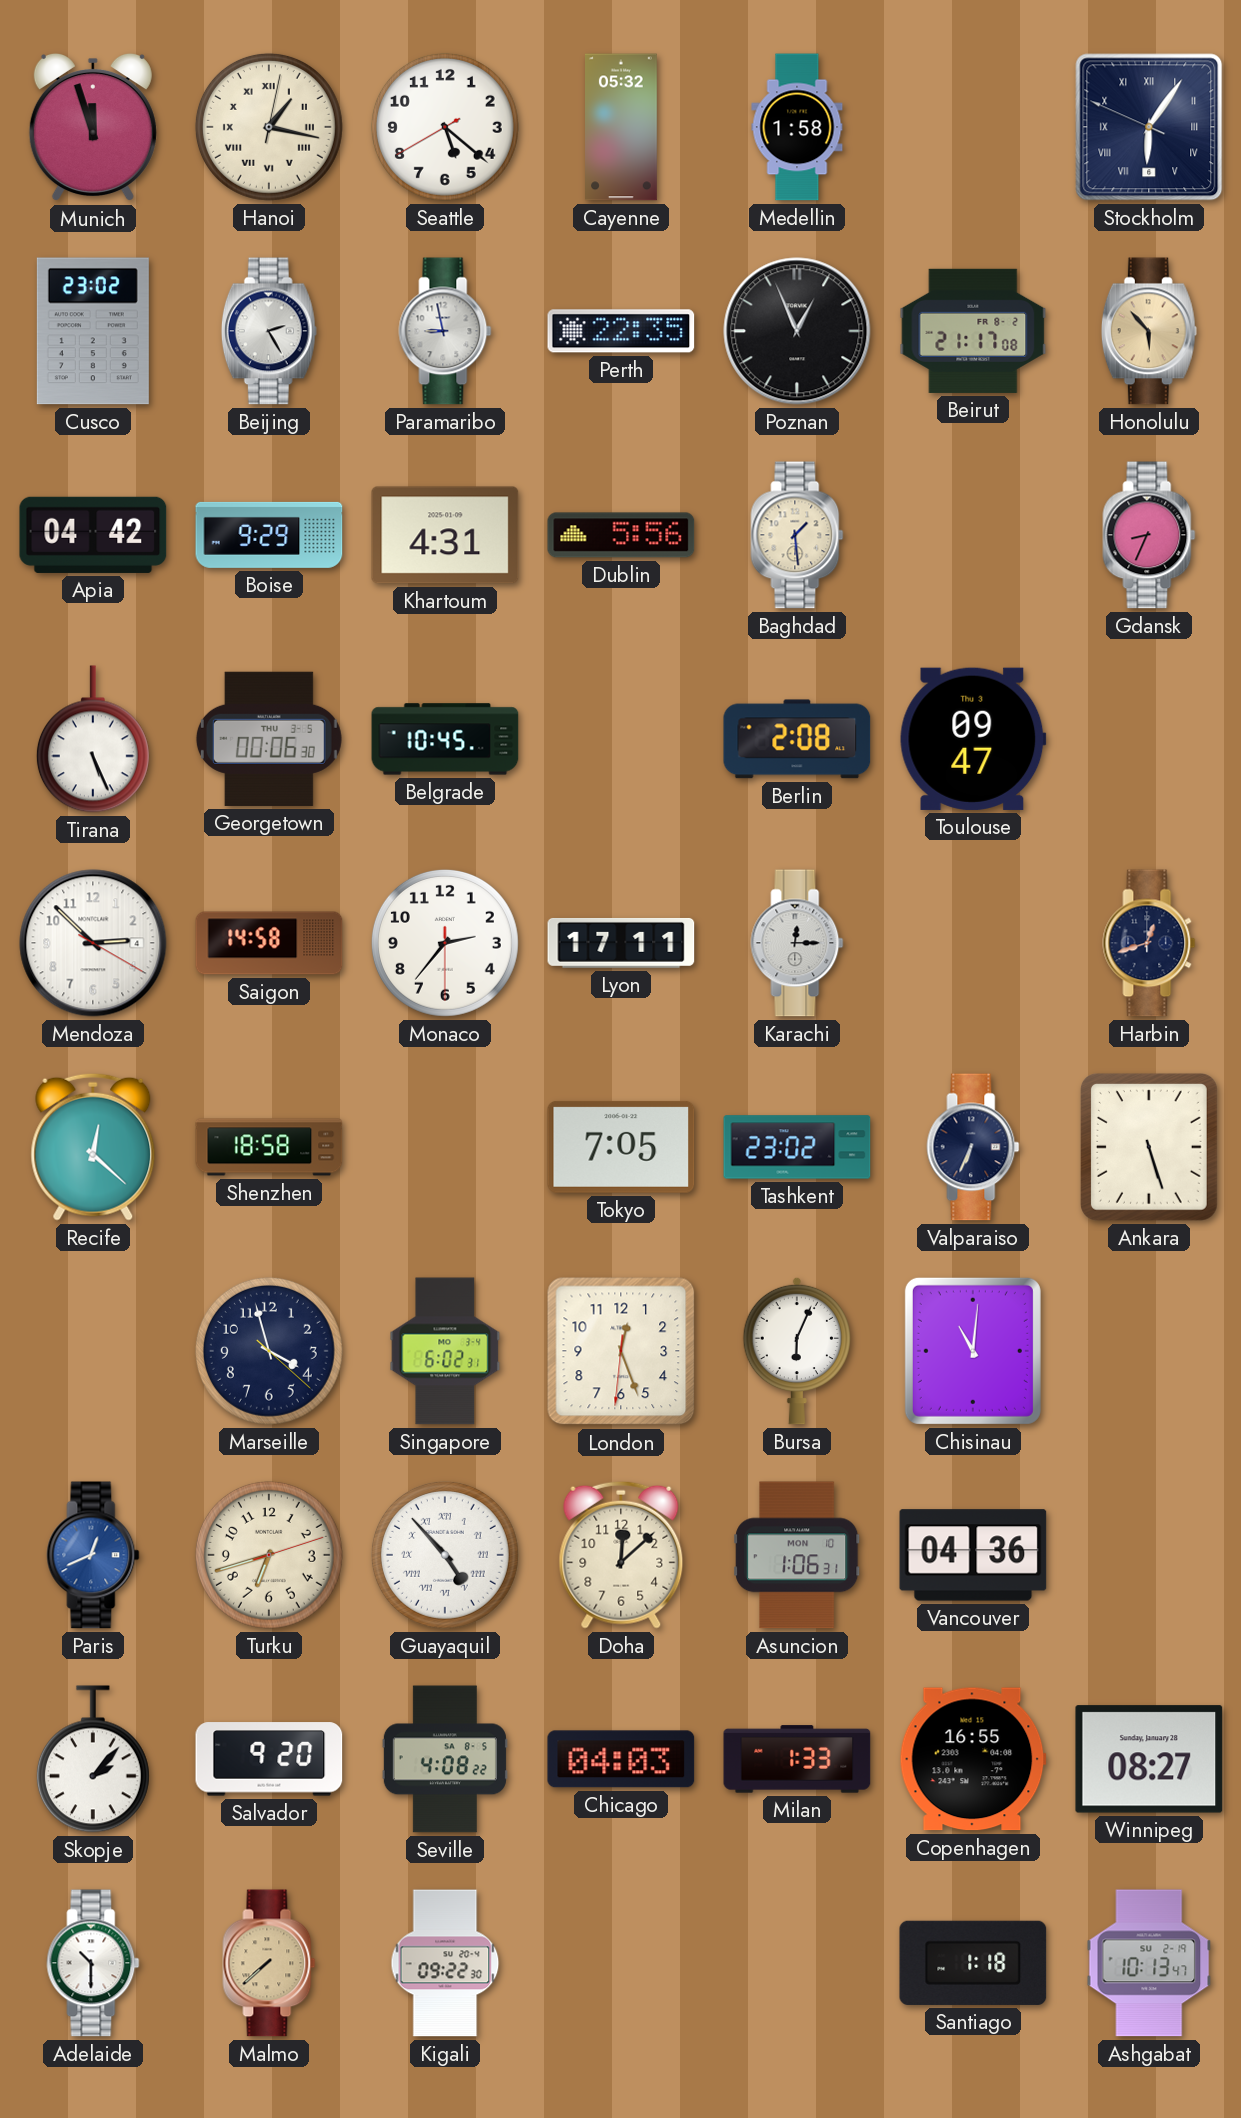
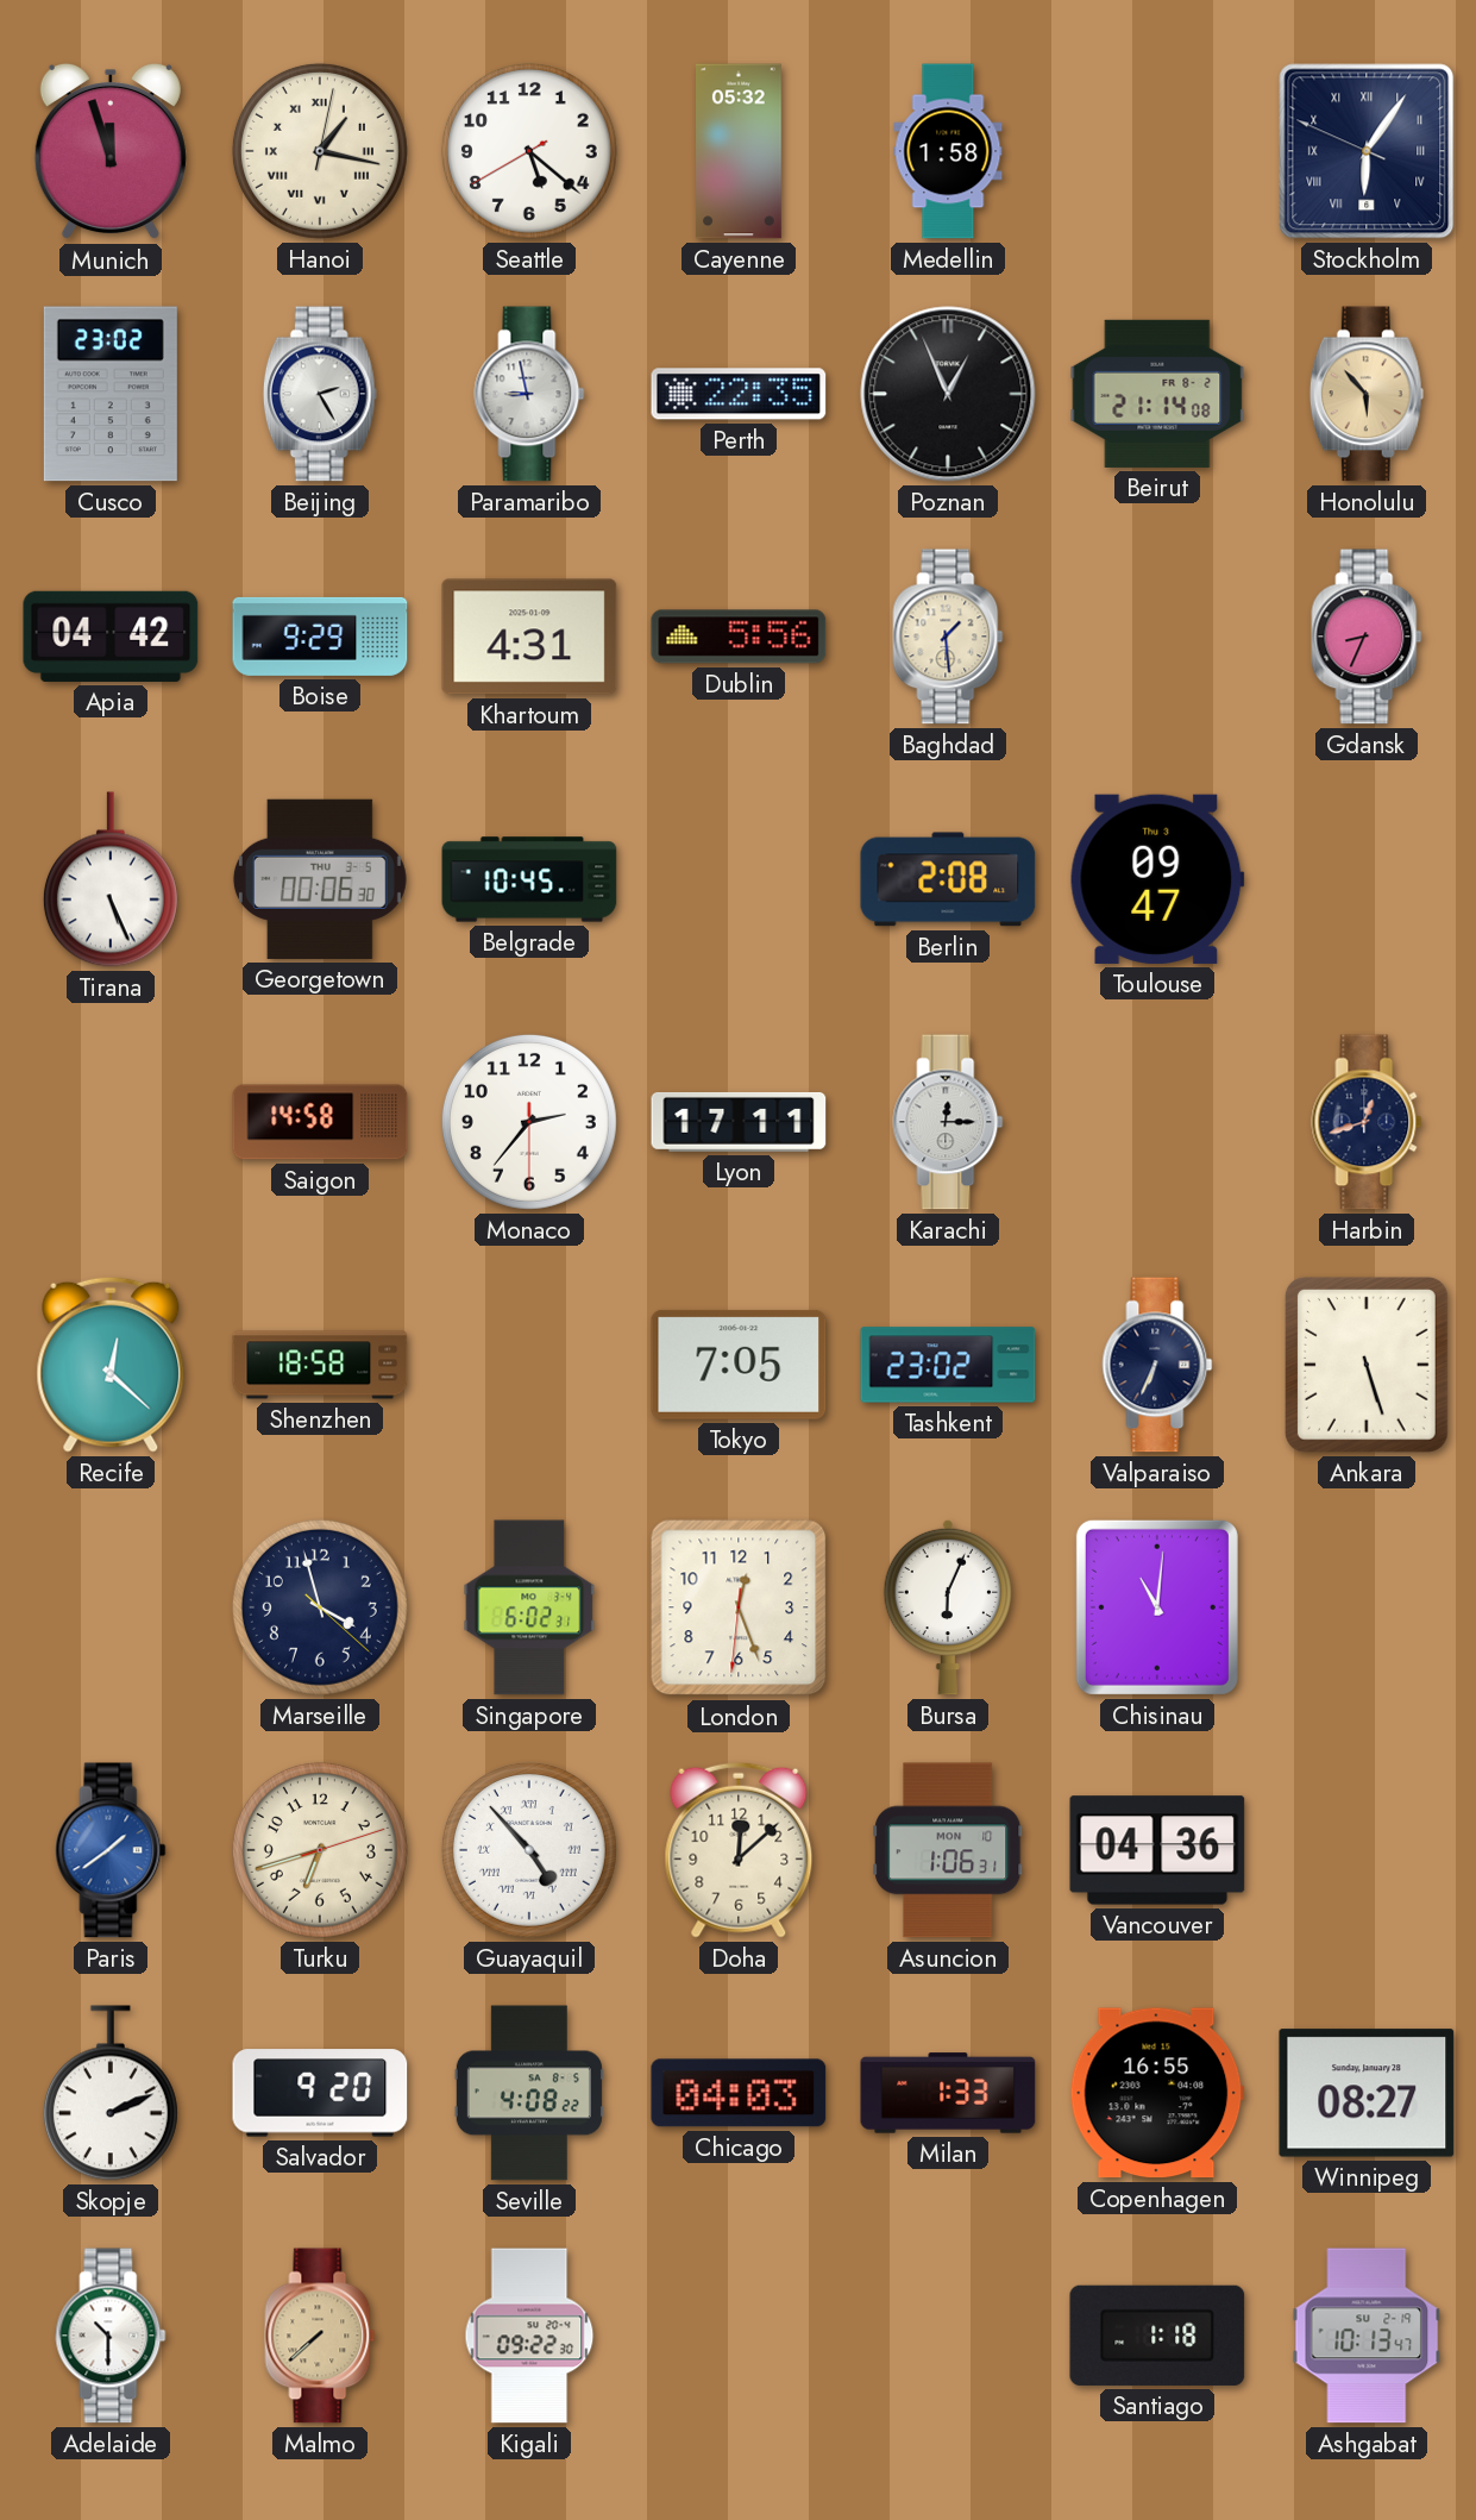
Beirut: 21:17 -> 21:14 (1157, 394)
Mendoza: 2:52 -> none (93, 943)
Paris: 12:41 -> 1:39 (111, 1850)
Skopje: 2:07 -> 2:11 (111, 2093)
